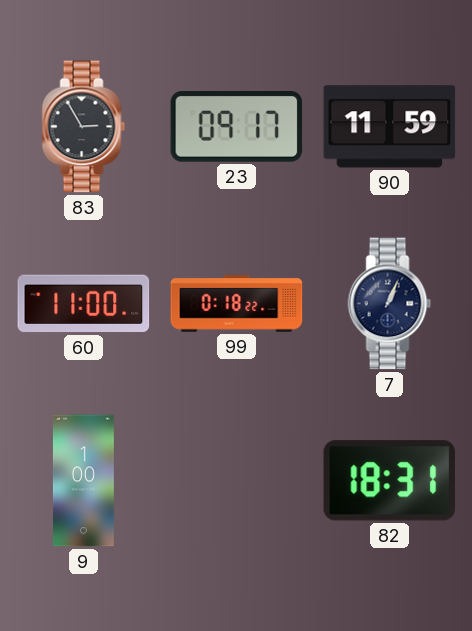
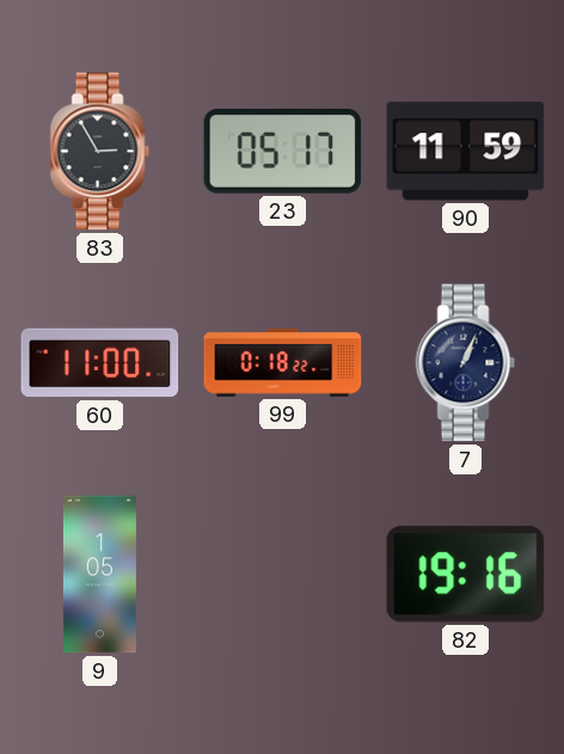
23: 09:17 -> 05:17 (283, 152)
9: 1:00 -> 1:05 (99, 575)
82: 18:31 -> 19:16 (466, 575)
